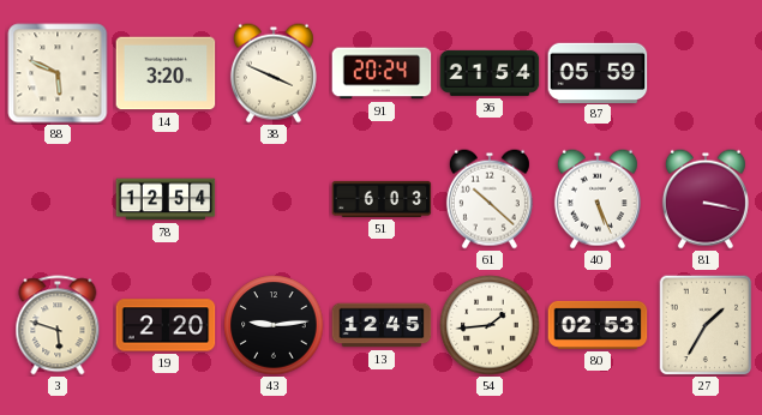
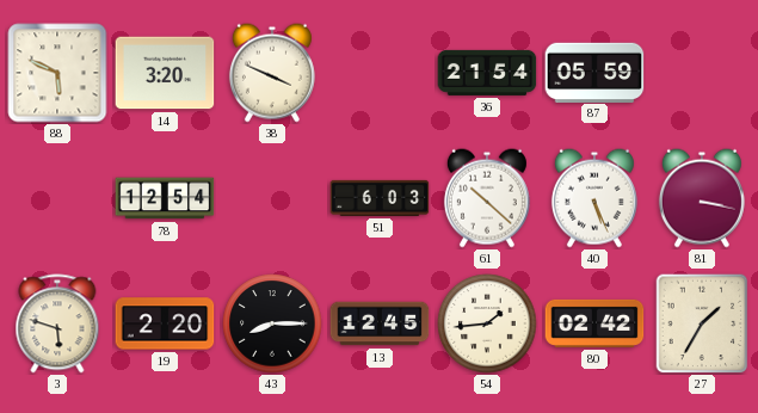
91: 20:24 -> none (382, 73)
43: 9:14 -> 8:15 (272, 323)
80: 02:53 -> 02:42 (594, 323)
